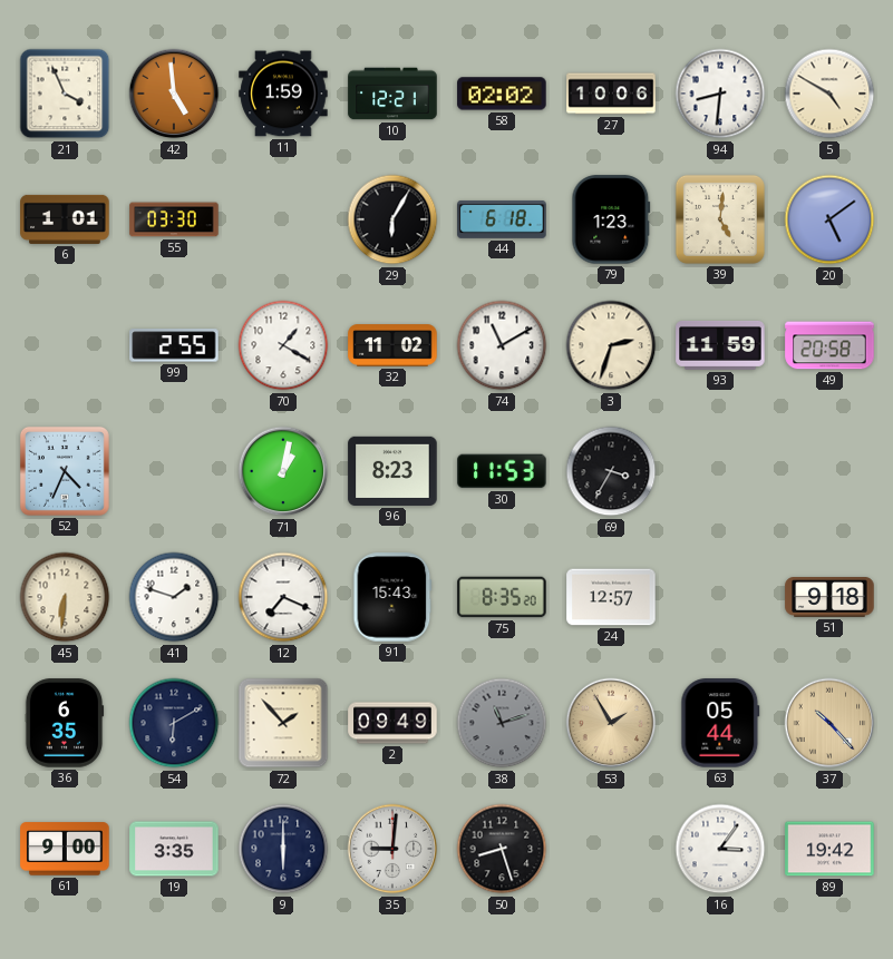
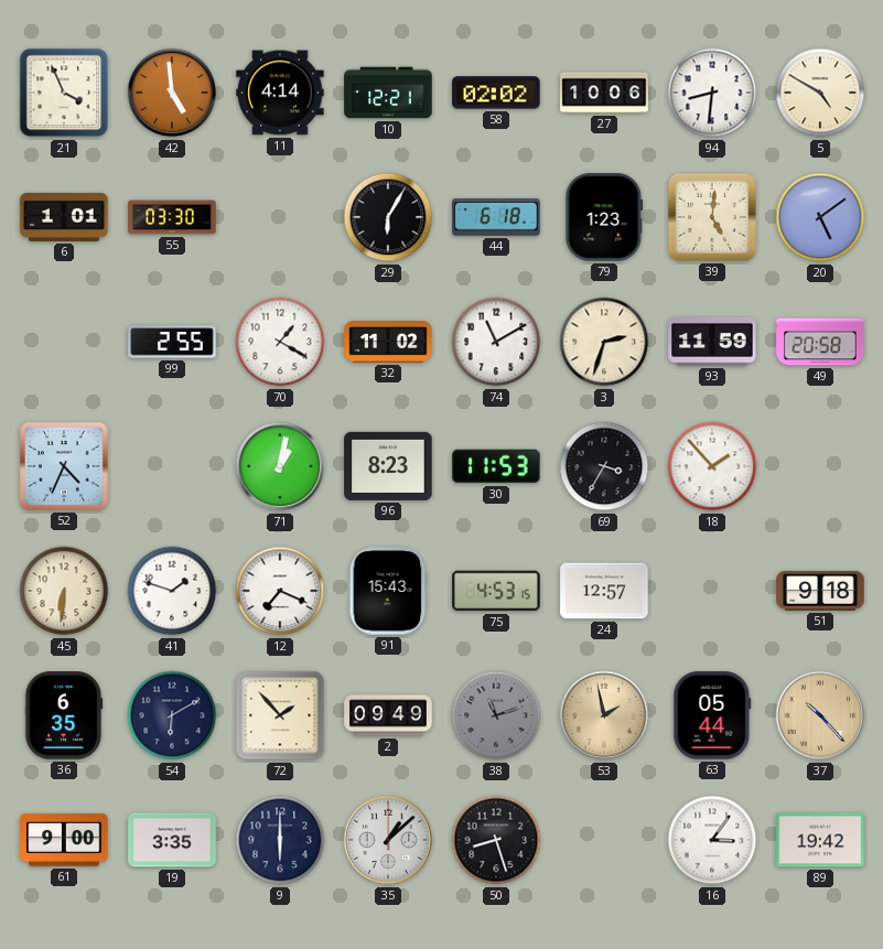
11: 1:59 -> 4:14 (280, 93)
18: none -> 1:53 (712, 466)
75: 8:35 -> 4:53 (496, 591)
53: 1:55 -> 1:58 (604, 715)
35: 9:01 -> 1:08 (388, 840)
